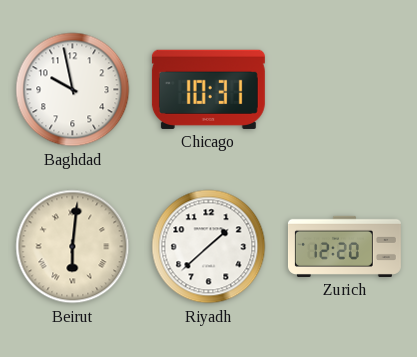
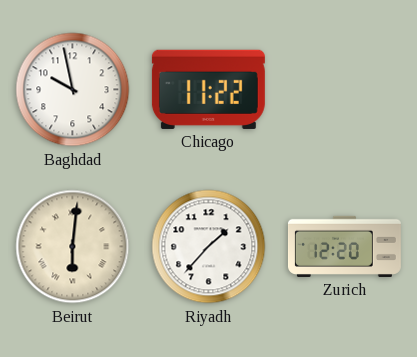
Chicago: 10:31 -> 11:22 (208, 89)
Riyadh: 1:38 -> 1:37 (209, 247)
